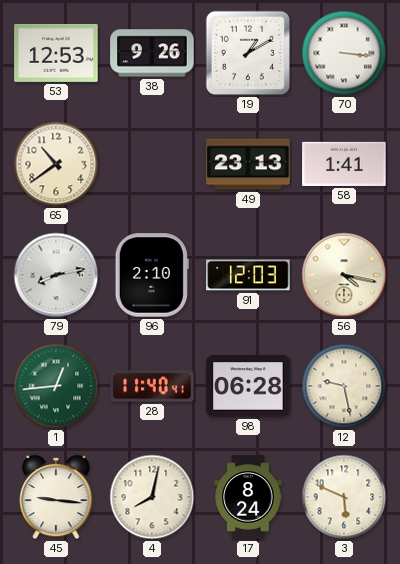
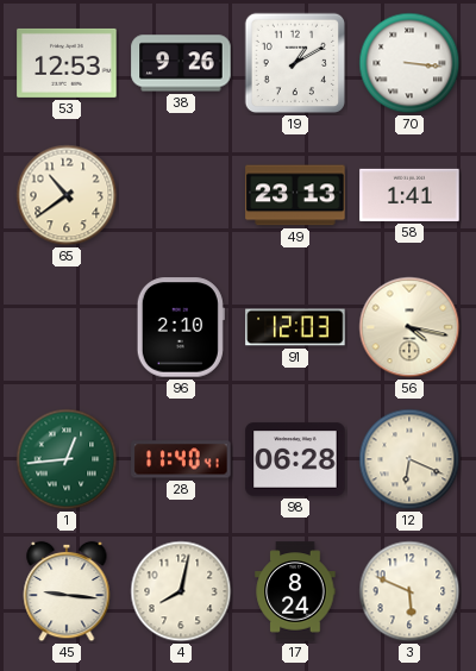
79: 8:13 -> none (56, 275)
12: 9:28 -> 6:19 (409, 459)
